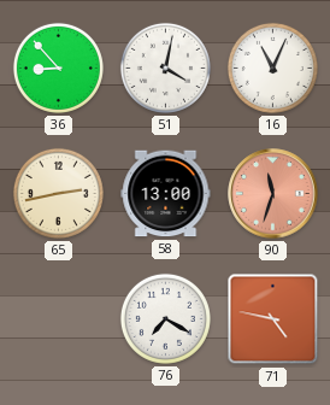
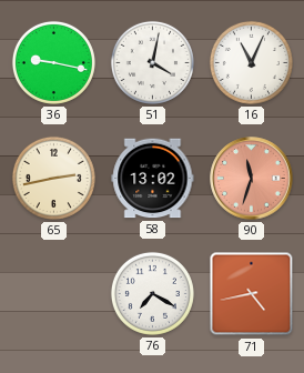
36: 8:53 -> 9:17 (53, 62)
58: 13:00 -> 13:02 (153, 179)
71: 4:47 -> 4:43 (252, 294)
